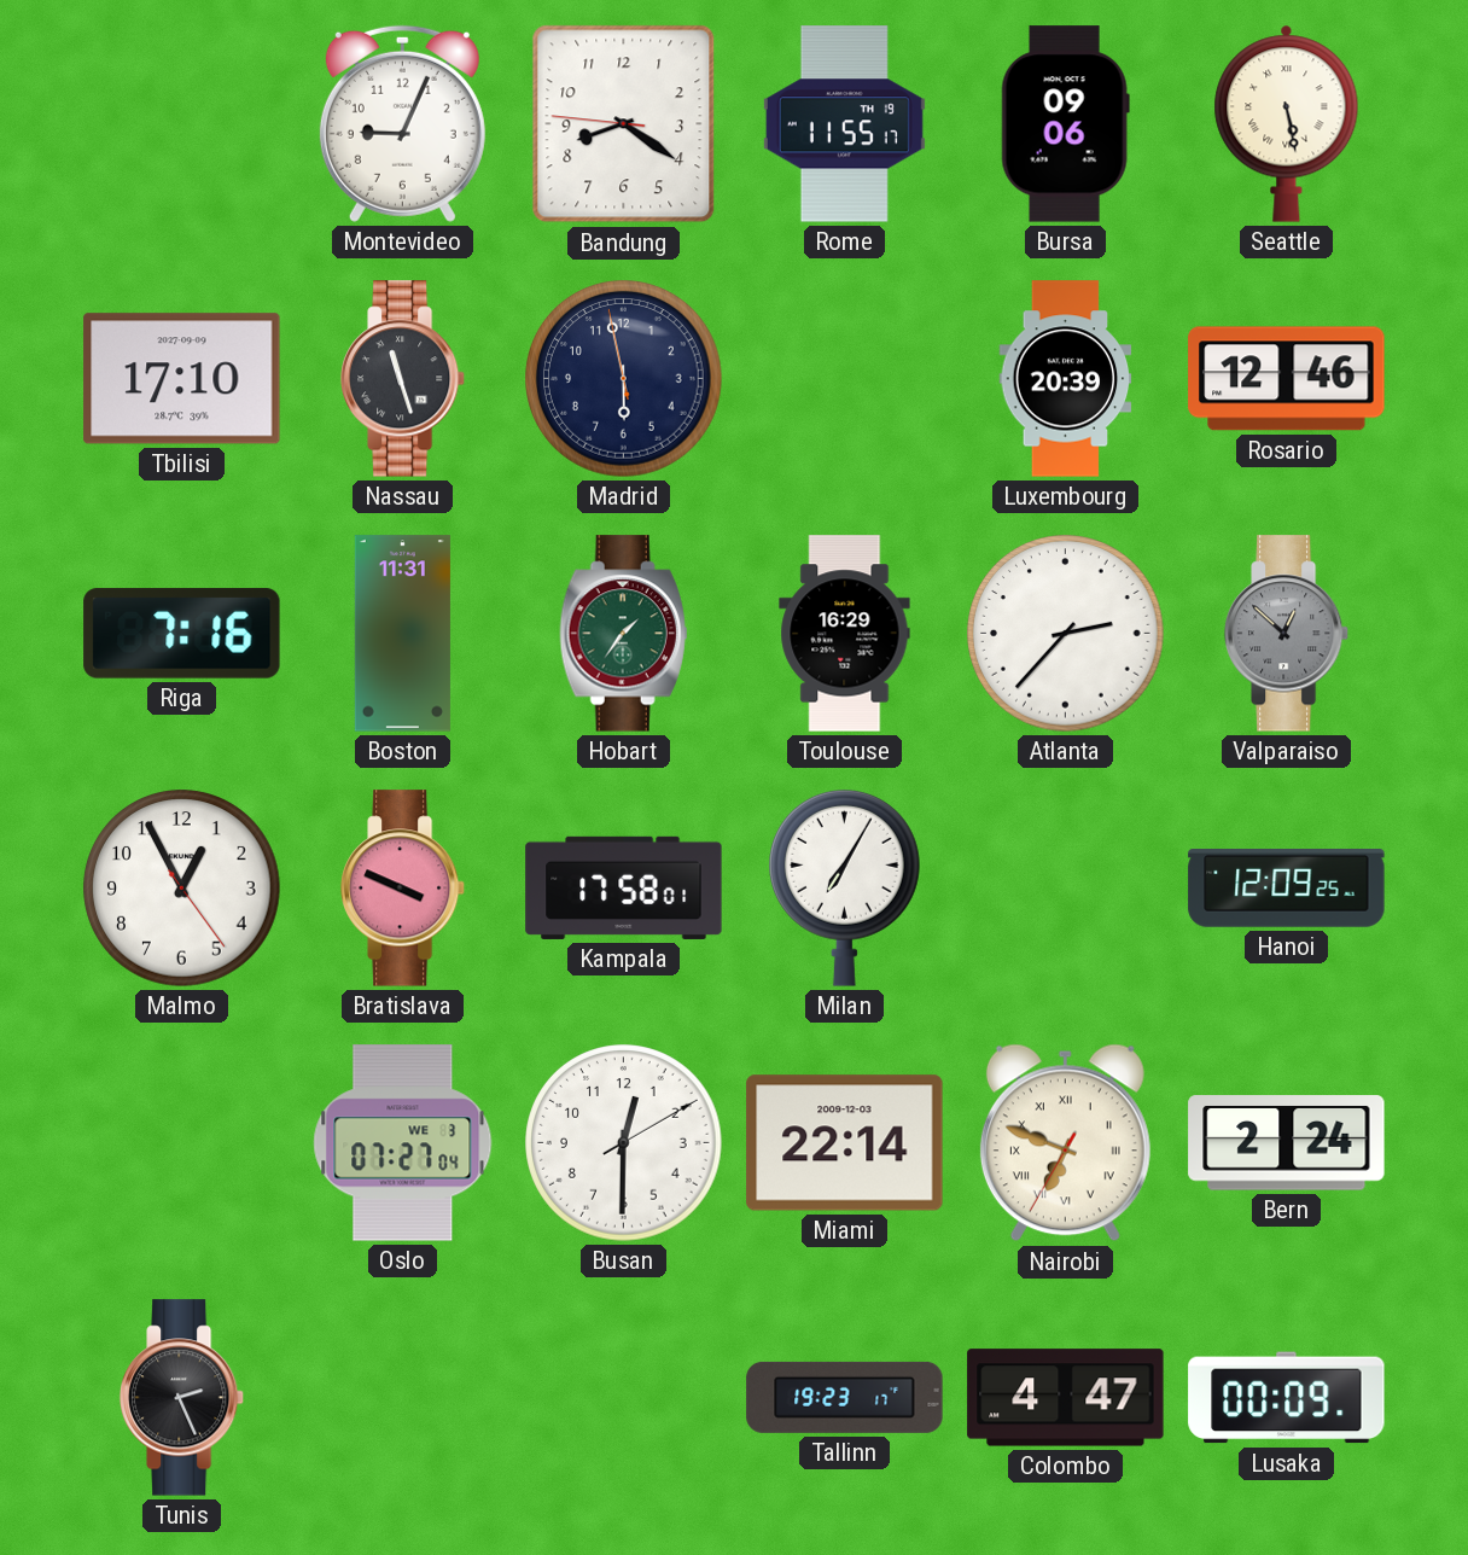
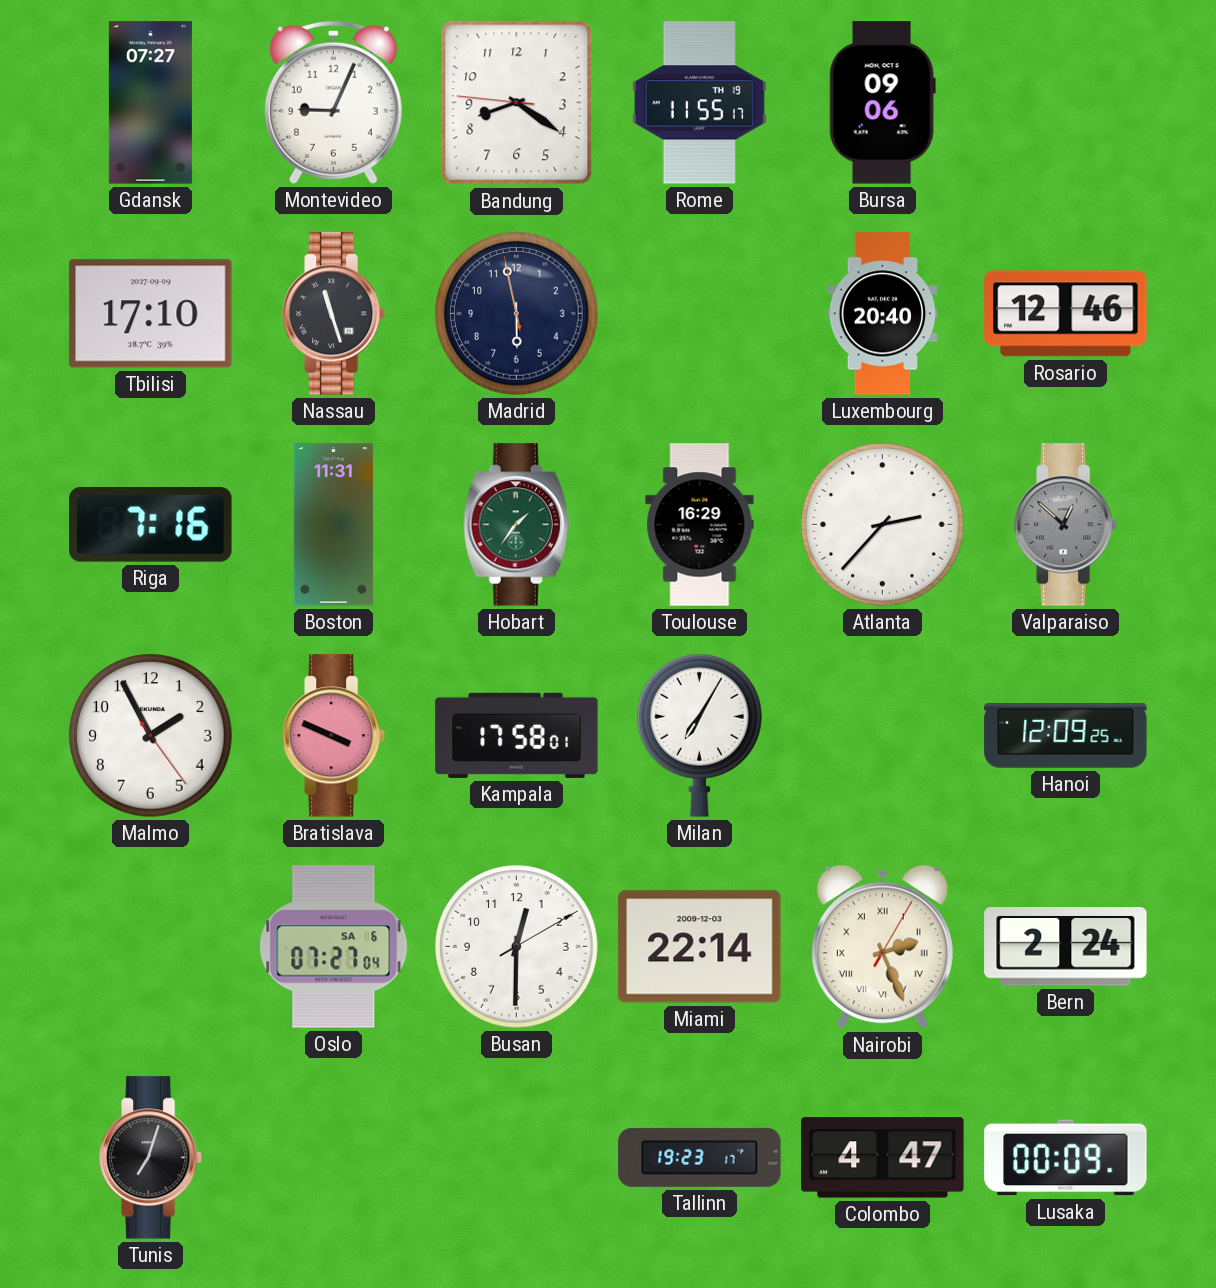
Gdansk: none -> 07:27 (150, 103)
Seattle: 5:28 -> none (1287, 123)
Luxembourg: 20:39 -> 20:40 (883, 314)
Malmo: 12:55 -> 1:55 (151, 736)
Oslo date: WE 3 -> SA 6 (334, 947)
Nairobi: 6:48 -> 2:26 (882, 947)
Tunis: 2:26 -> 7:03 (151, 1158)
